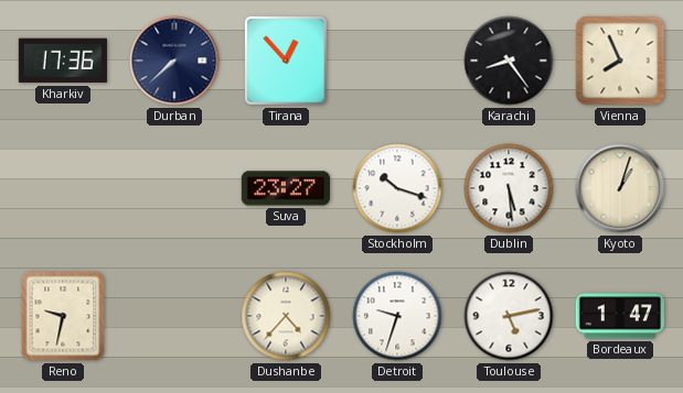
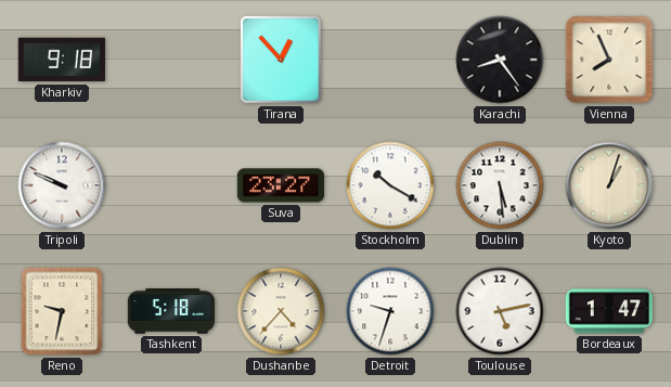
Kharkiv: 17:36 -> 9:18 (62, 60)
Durban: 7:38 -> none (174, 61)
Tripoli: none -> 9:49 (62, 185)
Stockholm: 10:18 -> 10:20 (390, 185)
Tashkent: none -> 5:18 (171, 311)
